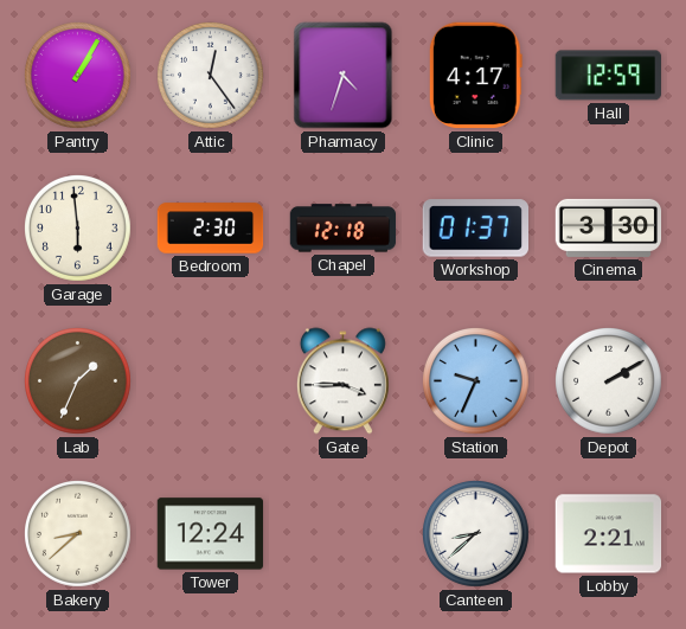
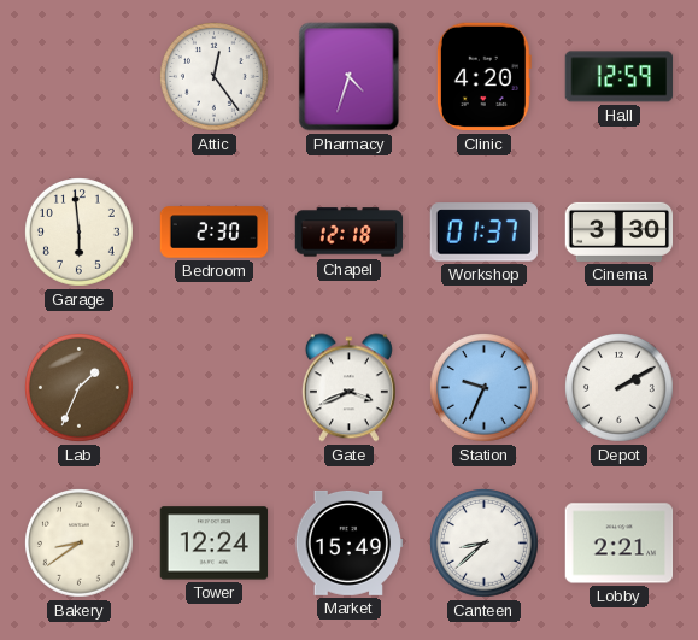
Pantry: 1:05 -> none (78, 76)
Clinic: 4:17 -> 4:20 (483, 77)
Gate: 3:45 -> 3:41 (348, 388)
Bakery: 8:38 -> 8:39 (80, 544)
Market: none -> 15:49 (350, 542)
